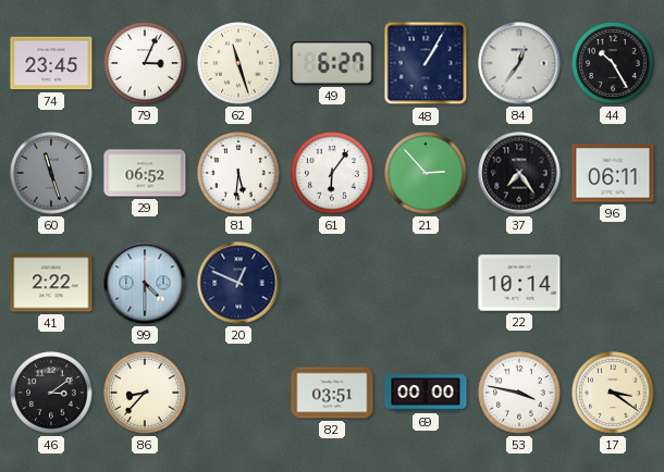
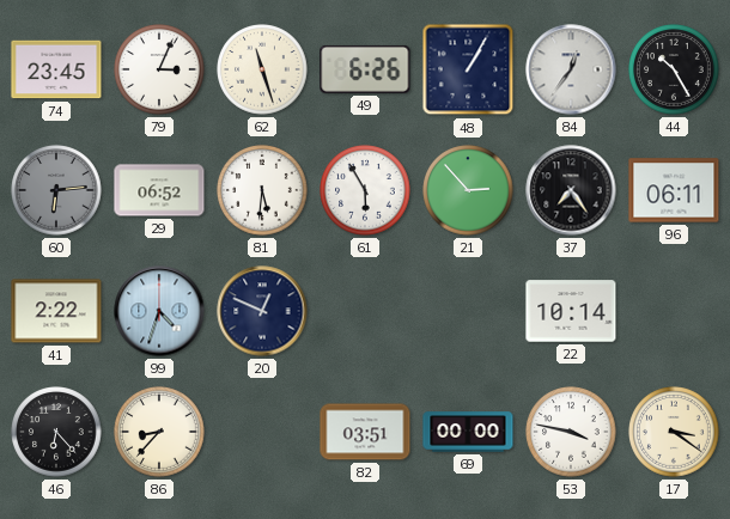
49: 6:27 -> 6:26 (365, 69)
60: 11:27 -> 6:14 (56, 190)
61: 6:06 -> 5:55 (365, 190)
99: 4:30 -> 4:33 (159, 311)
46: 3:09 -> 6:23 (56, 432)
